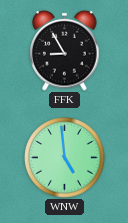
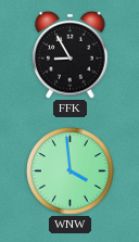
WNW: 4:59 -> 3:59 (71, 171)
